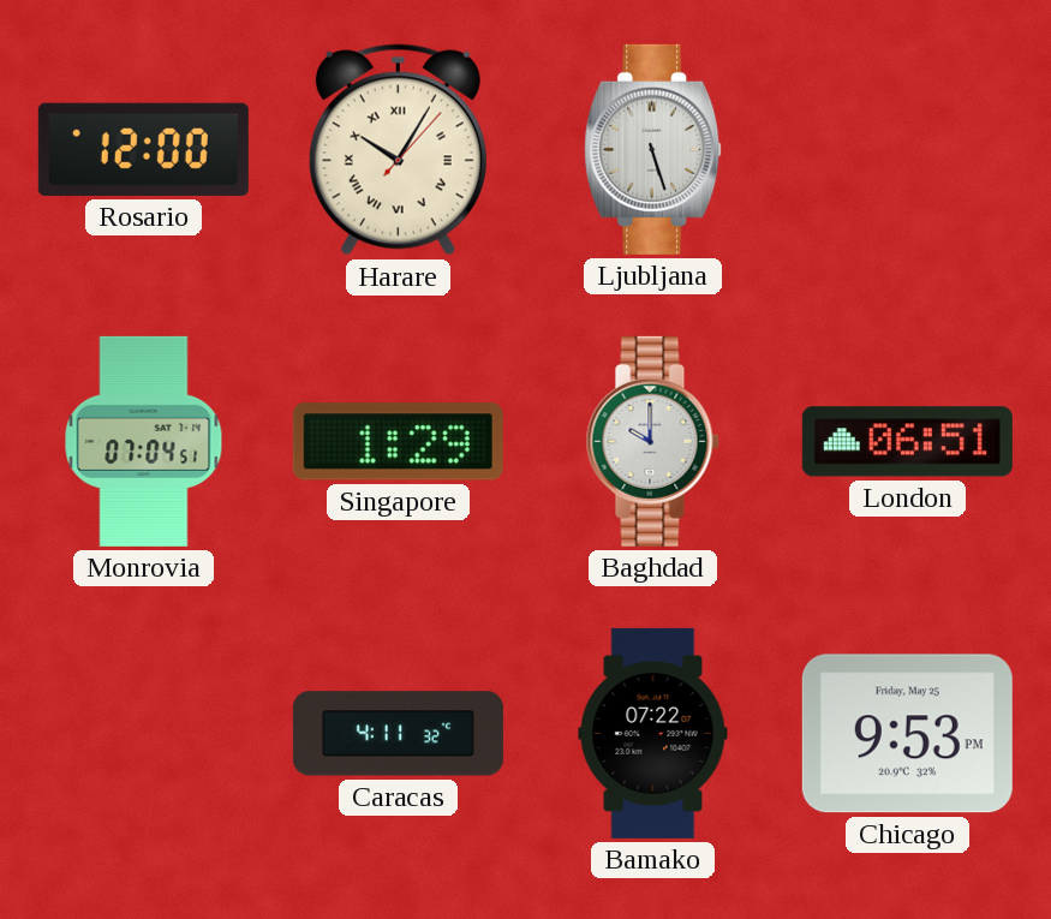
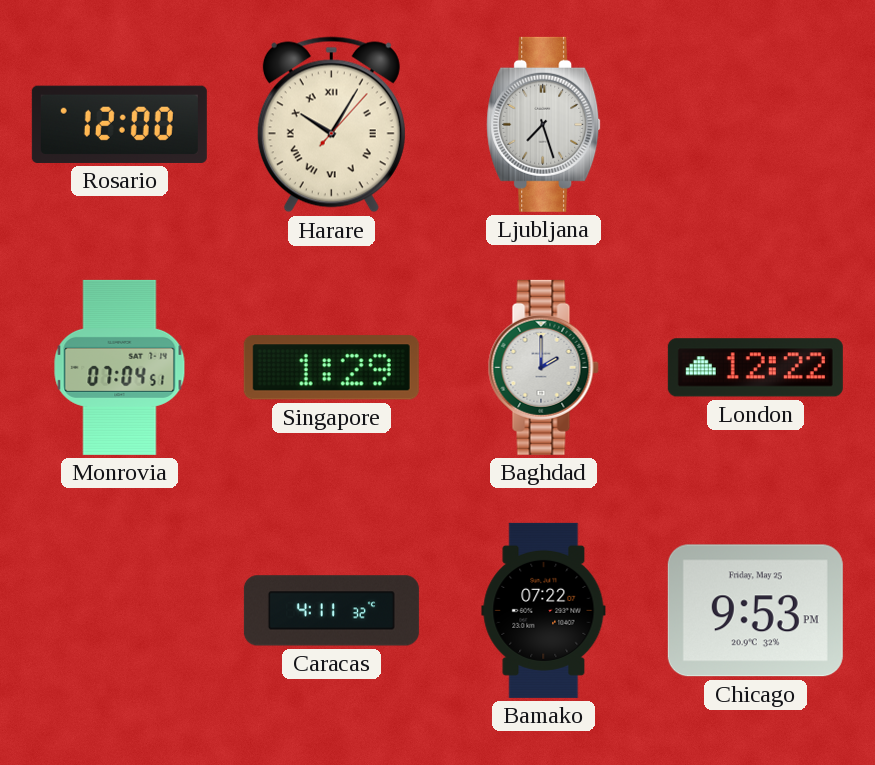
Ljubljana: 5:27 -> 7:27 (544, 124)
Baghdad: 10:00 -> 2:00 (543, 367)
London: 06:51 -> 12:22 (755, 368)
